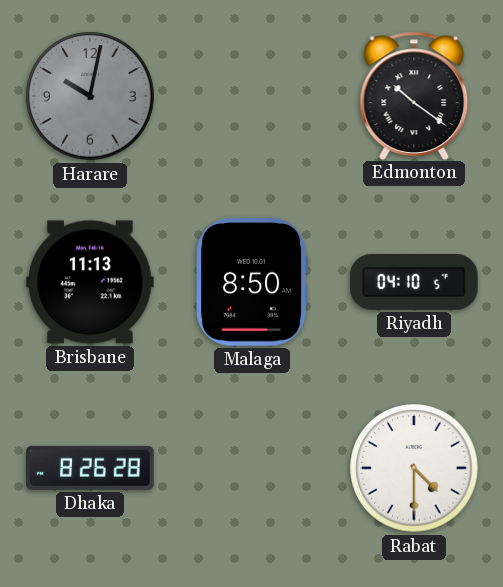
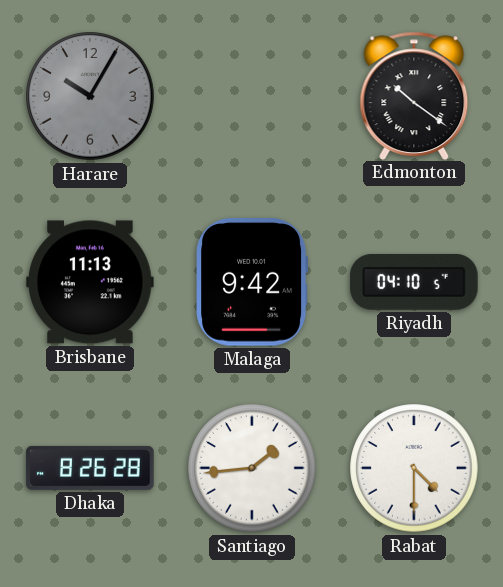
Harare: 10:02 -> 10:05 (90, 96)
Malaga: 8:50 -> 9:42 (252, 282)
Santiago: none -> 1:44 (252, 468)
